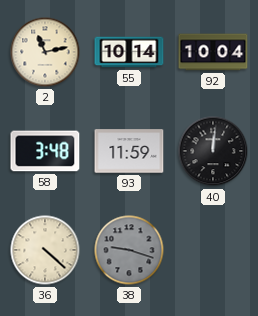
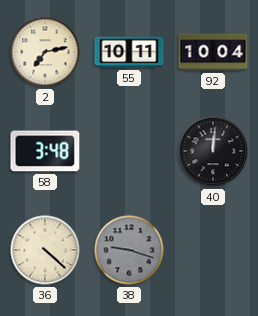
2: 11:13 -> 7:13 (45, 52)
55: 10:14 -> 10:11 (129, 52)
93: 11:59 -> none (129, 151)
